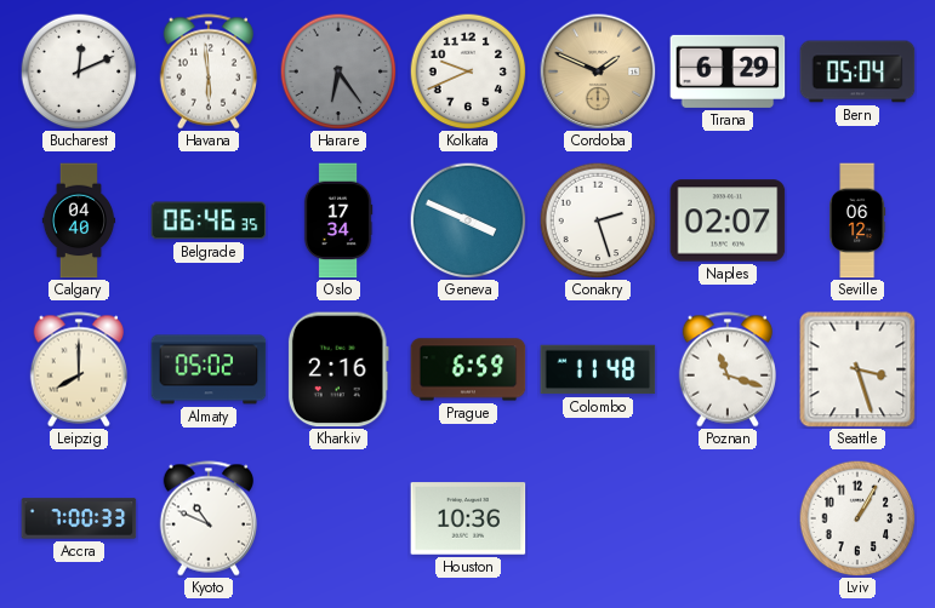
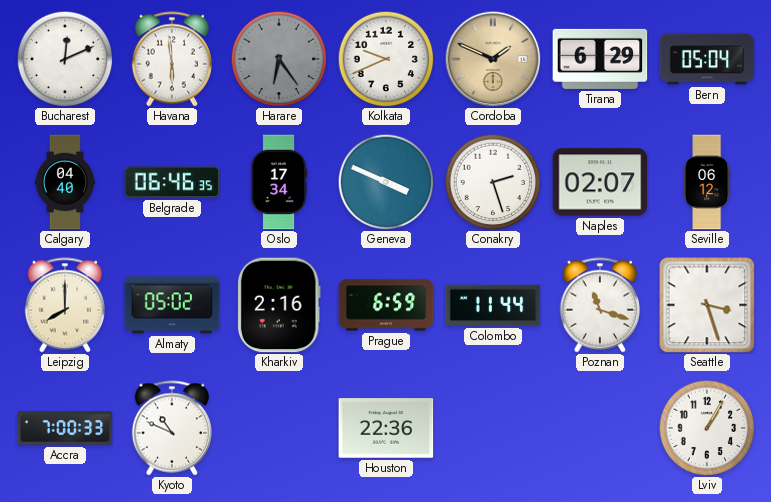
Colombo: 11:48 -> 11:44 (493, 305)
Houston: 10:36 -> 22:36 (386, 428)
